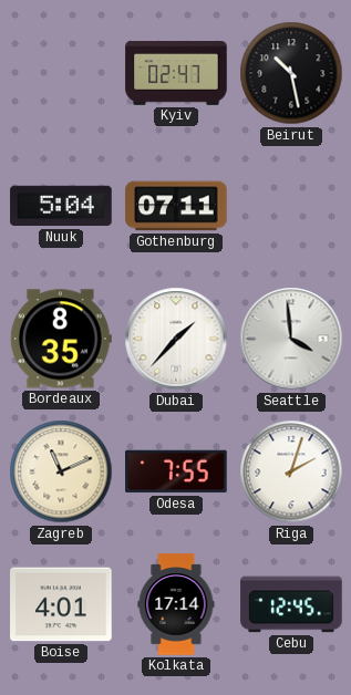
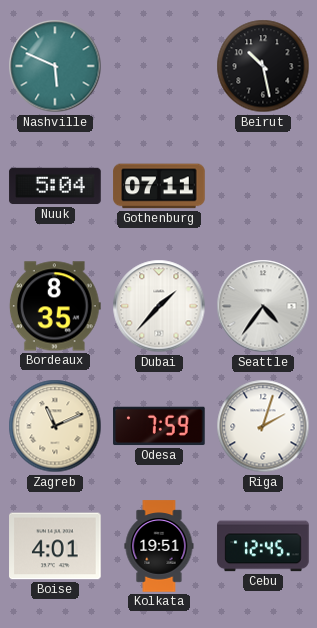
Nashville: none -> 5:49 (55, 66)
Kyiv: 02:47 -> none (176, 74)
Seattle: 3:59 -> 4:36 (263, 306)
Odesa: 7:55 -> 7:59 (159, 426)
Kolkata: 17:14 -> 19:51 (159, 546)
